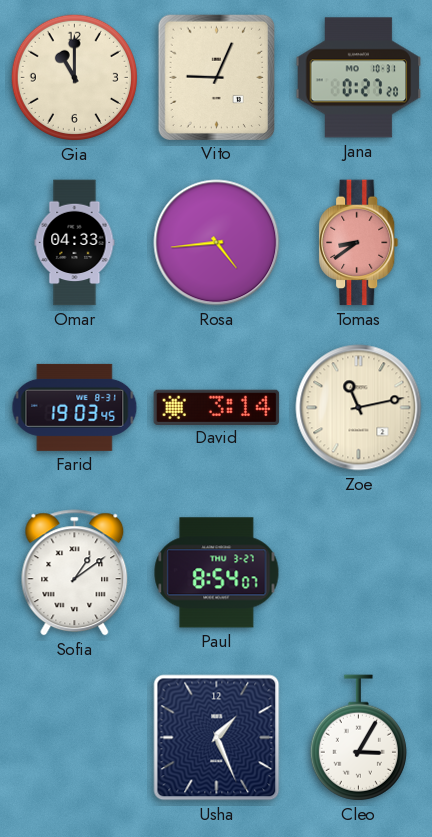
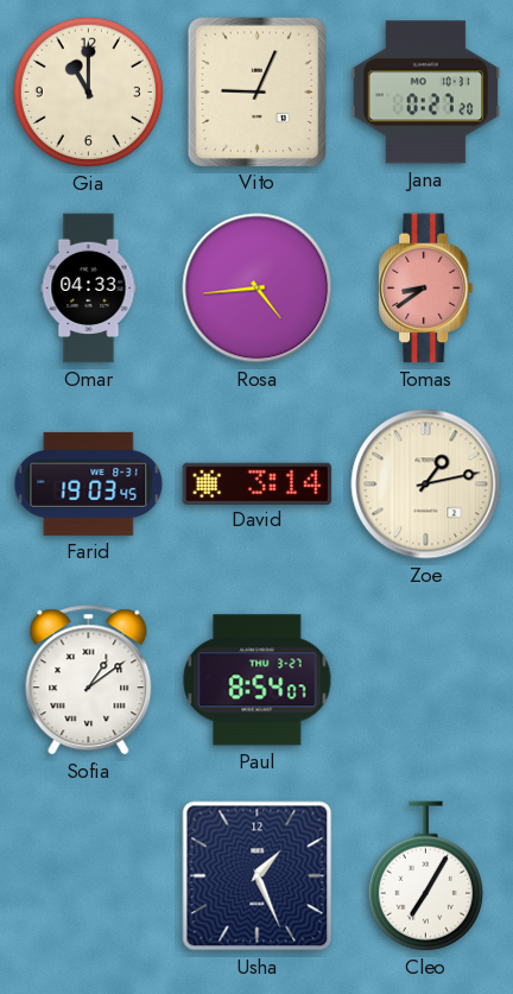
Zoe: 11:13 -> 1:13 (426, 485)
Cleo: 3:05 -> 7:05 (425, 876)
